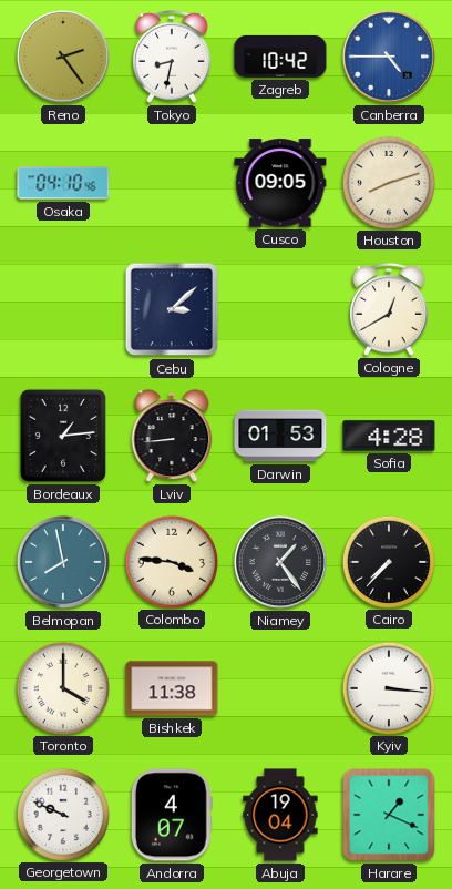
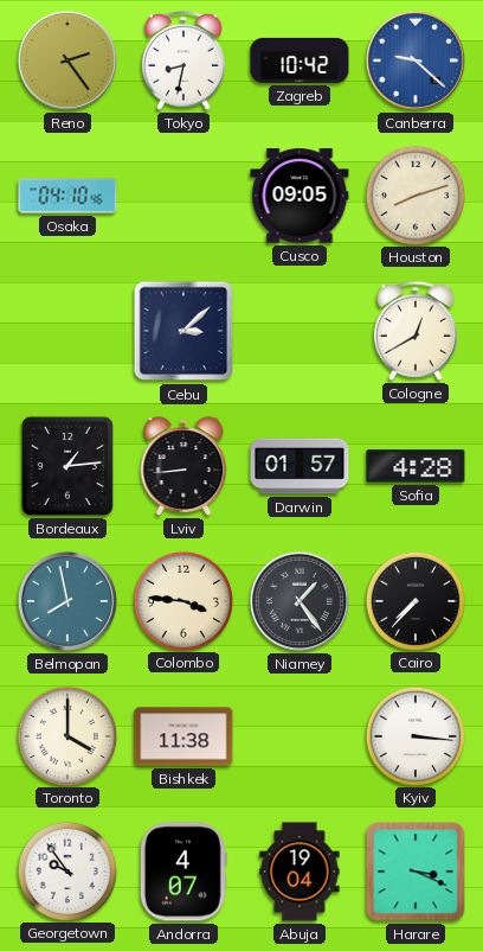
Canberra: 4:45 -> 9:22 (416, 60)
Darwin: 01:53 -> 01:57 (300, 466)
Georgetown: 9:49 -> 9:54 (66, 870)
Harare: 1:19 -> 3:19 (416, 872)
